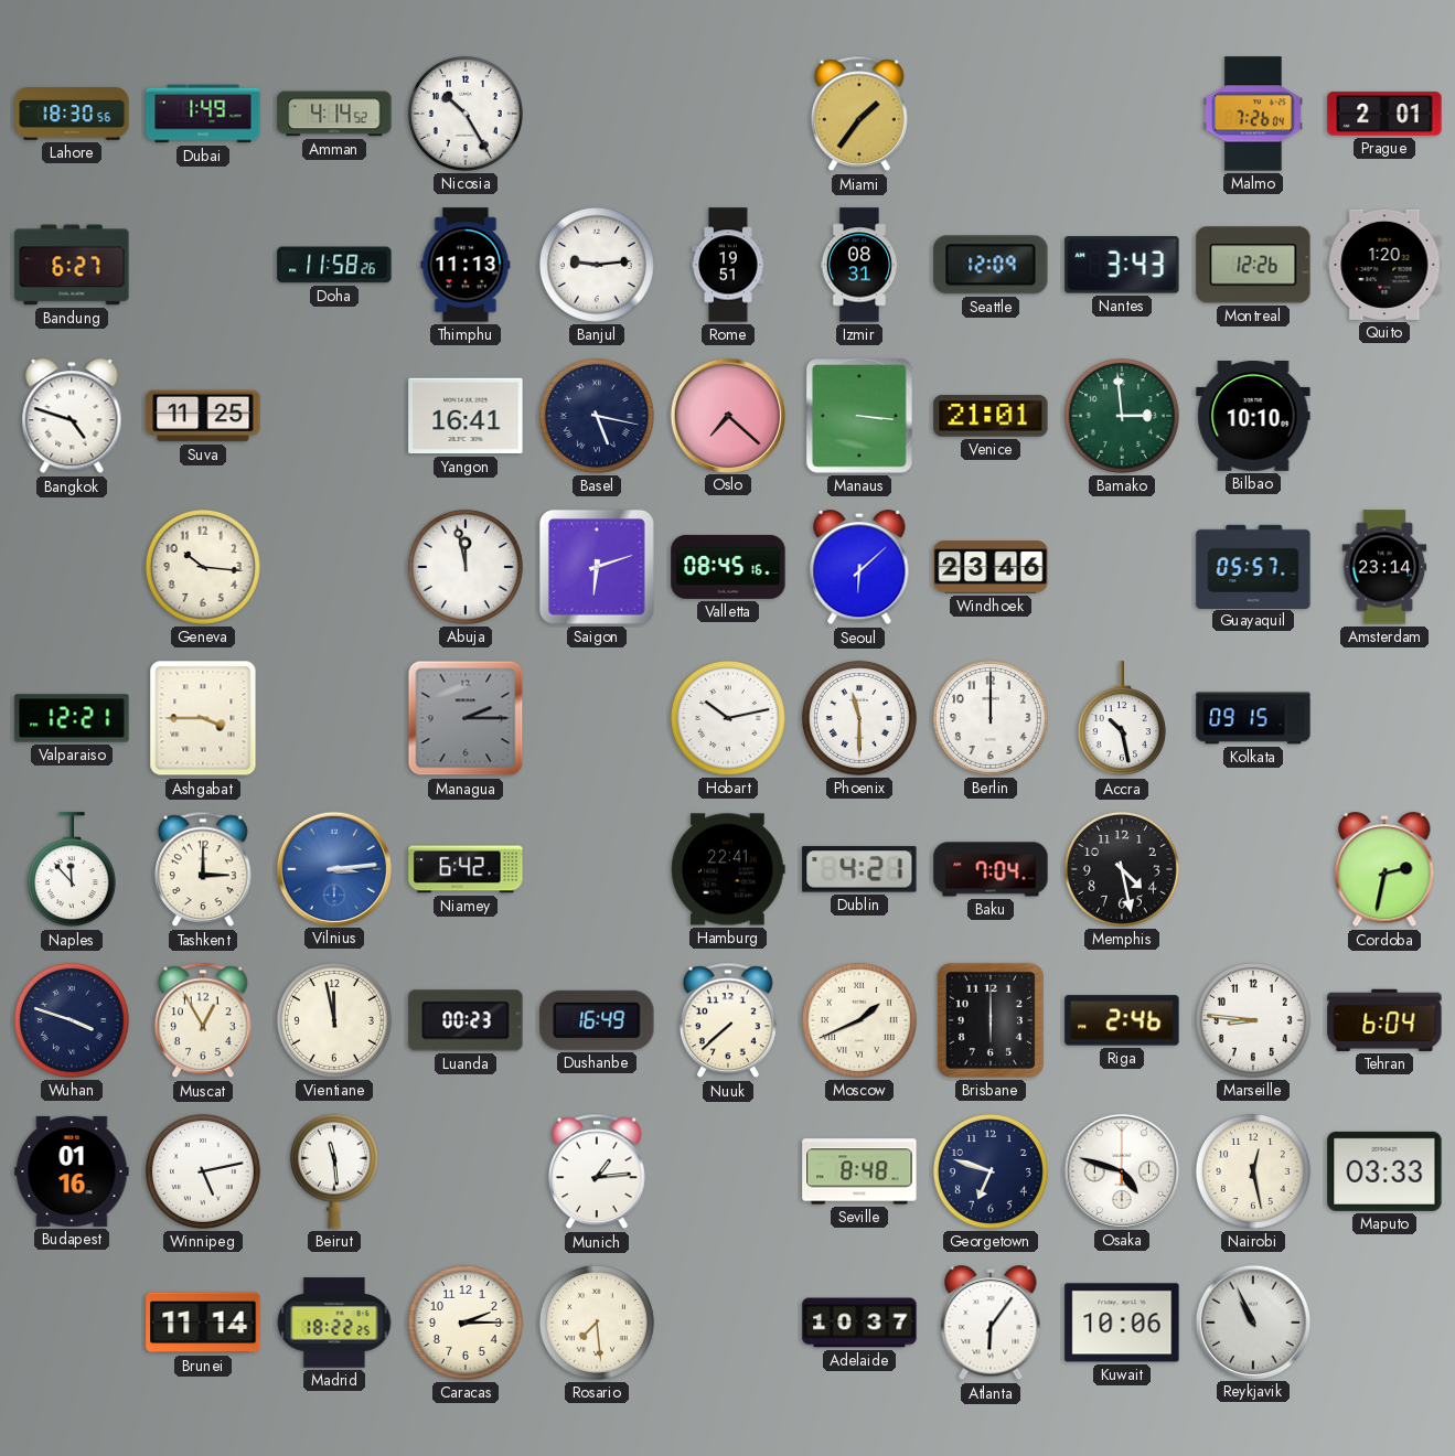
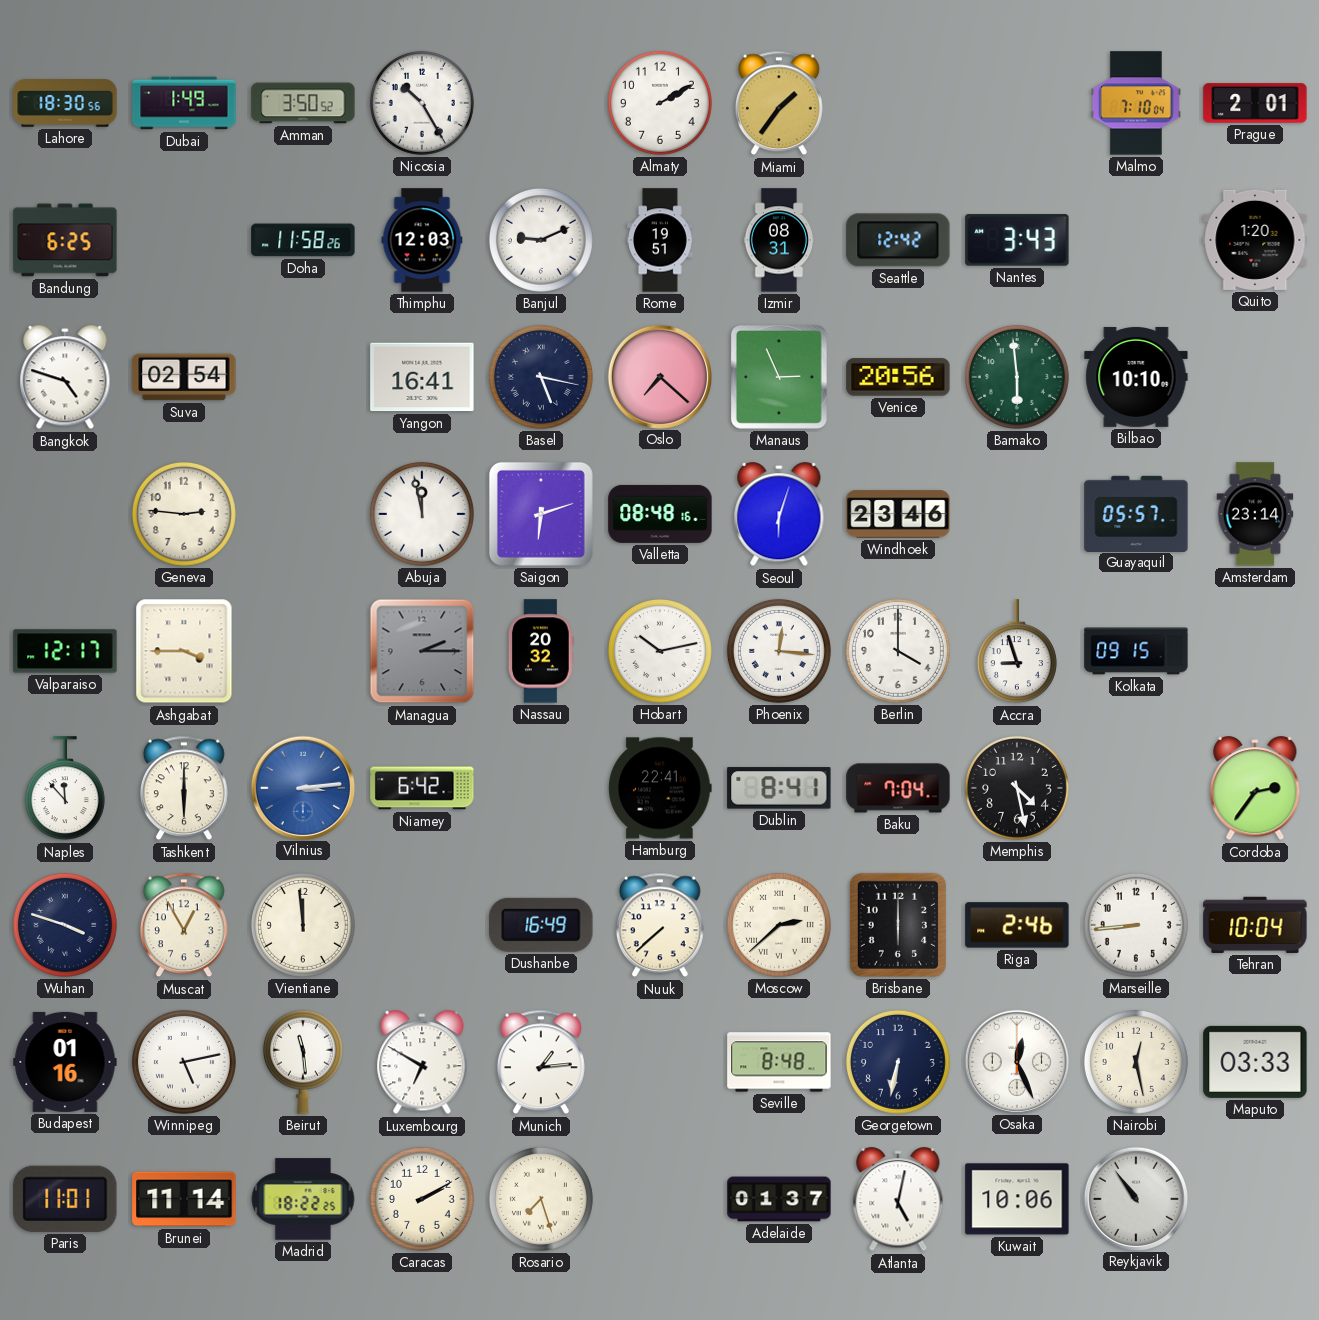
Amman: 4:14 -> 3:50 (303, 103)
Almaty: none -> 2:10 (660, 103)
Malmo: 7:26 -> 7:10 (1136, 103)
Bandung: 6:27 -> 6:25 (65, 240)
Thimphu: 11:13 -> 12:03 (422, 240)
Banjul: 9:14 -> 9:11 (541, 240)
Seattle: 12:09 -> 12:42 (898, 240)
Montreal: 12:26 -> none (1253, 265)
Suva: 11:25 -> 02:54 (184, 377)
Manaus: 3:16 -> 2:56 (779, 377)
Venice: 21:01 -> 20:56 (898, 377)
Bamako: 2:59 -> 5:59 (1017, 377)
Geneva: 10:16 -> 2:46 (184, 514)
Valletta: 08:45 -> 08:48 (660, 514)
Seoul: 6:08 -> 6:03 (779, 515)
Valparaiso: 12:21 -> 12:17 (65, 651)
Nassau: none -> 20:32 (541, 651)
Phoenix: 11:30 -> 12:16 (779, 651)
Berlin: 12:00 -> 4:00 (898, 651)
Accra: 10:28 -> 8:57 (1017, 652)
Tashkent: 3:00 -> 6:00 (184, 788)
Dublin: 4:21 -> 8:41 (779, 788)
Cordoba: 2:32 -> 2:36 (1255, 789)
Vientiane: 11:58 -> 11:59 (303, 925)
Luanda: 00:23 -> none (466, 1020)
Moscow: 1:41 -> 2:38 (779, 925)
Marseille: 8:46 -> 8:44 (1136, 925)
Tehran: 6:04 -> 10:04 (1255, 925)
Luxembourg: none -> 6:50 (422, 1063)
Georgetown: 6:48 -> 6:32 (898, 1062)
Osaka: 4:48 -> 12:26 (1016, 1061)
Paris: none -> 11:01 (65, 1199)
Caracas: 2:15 -> 2:10 (422, 1199)
Rosario: 7:29 -> 7:27 (541, 1199)
Adelaide: 10:37 -> 01:37 (779, 1199)
Atlanta: 6:06 -> 5:02 (898, 1200)
Reykjavik: 10:56 -> 10:54 (1135, 1198)
